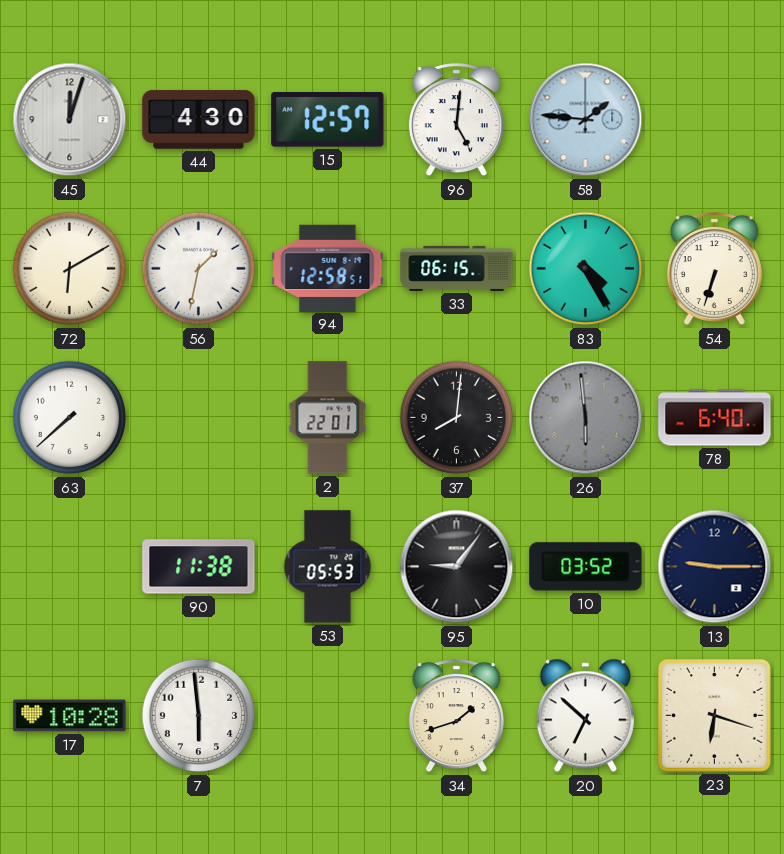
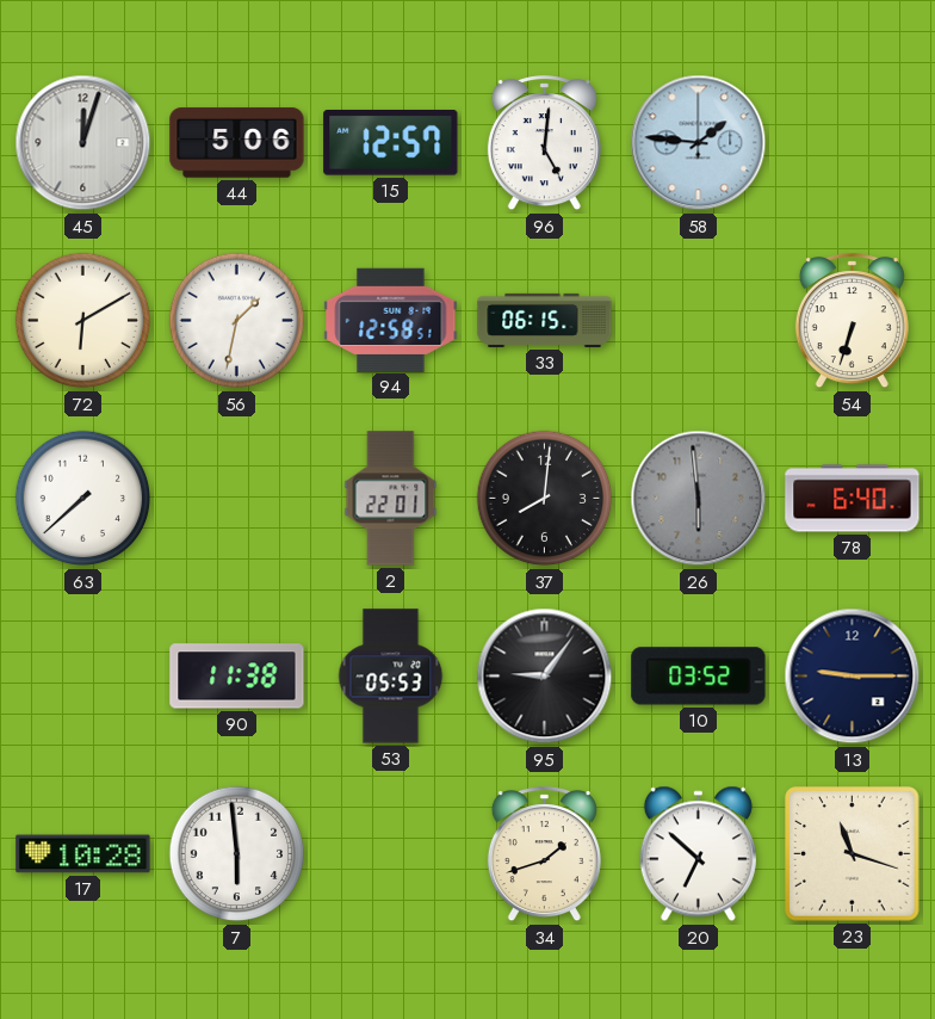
44: 4:30 -> 5:06 (237, 143)
83: 4:25 -> none (586, 269)
23: 6:18 -> 11:18 (853, 854)
